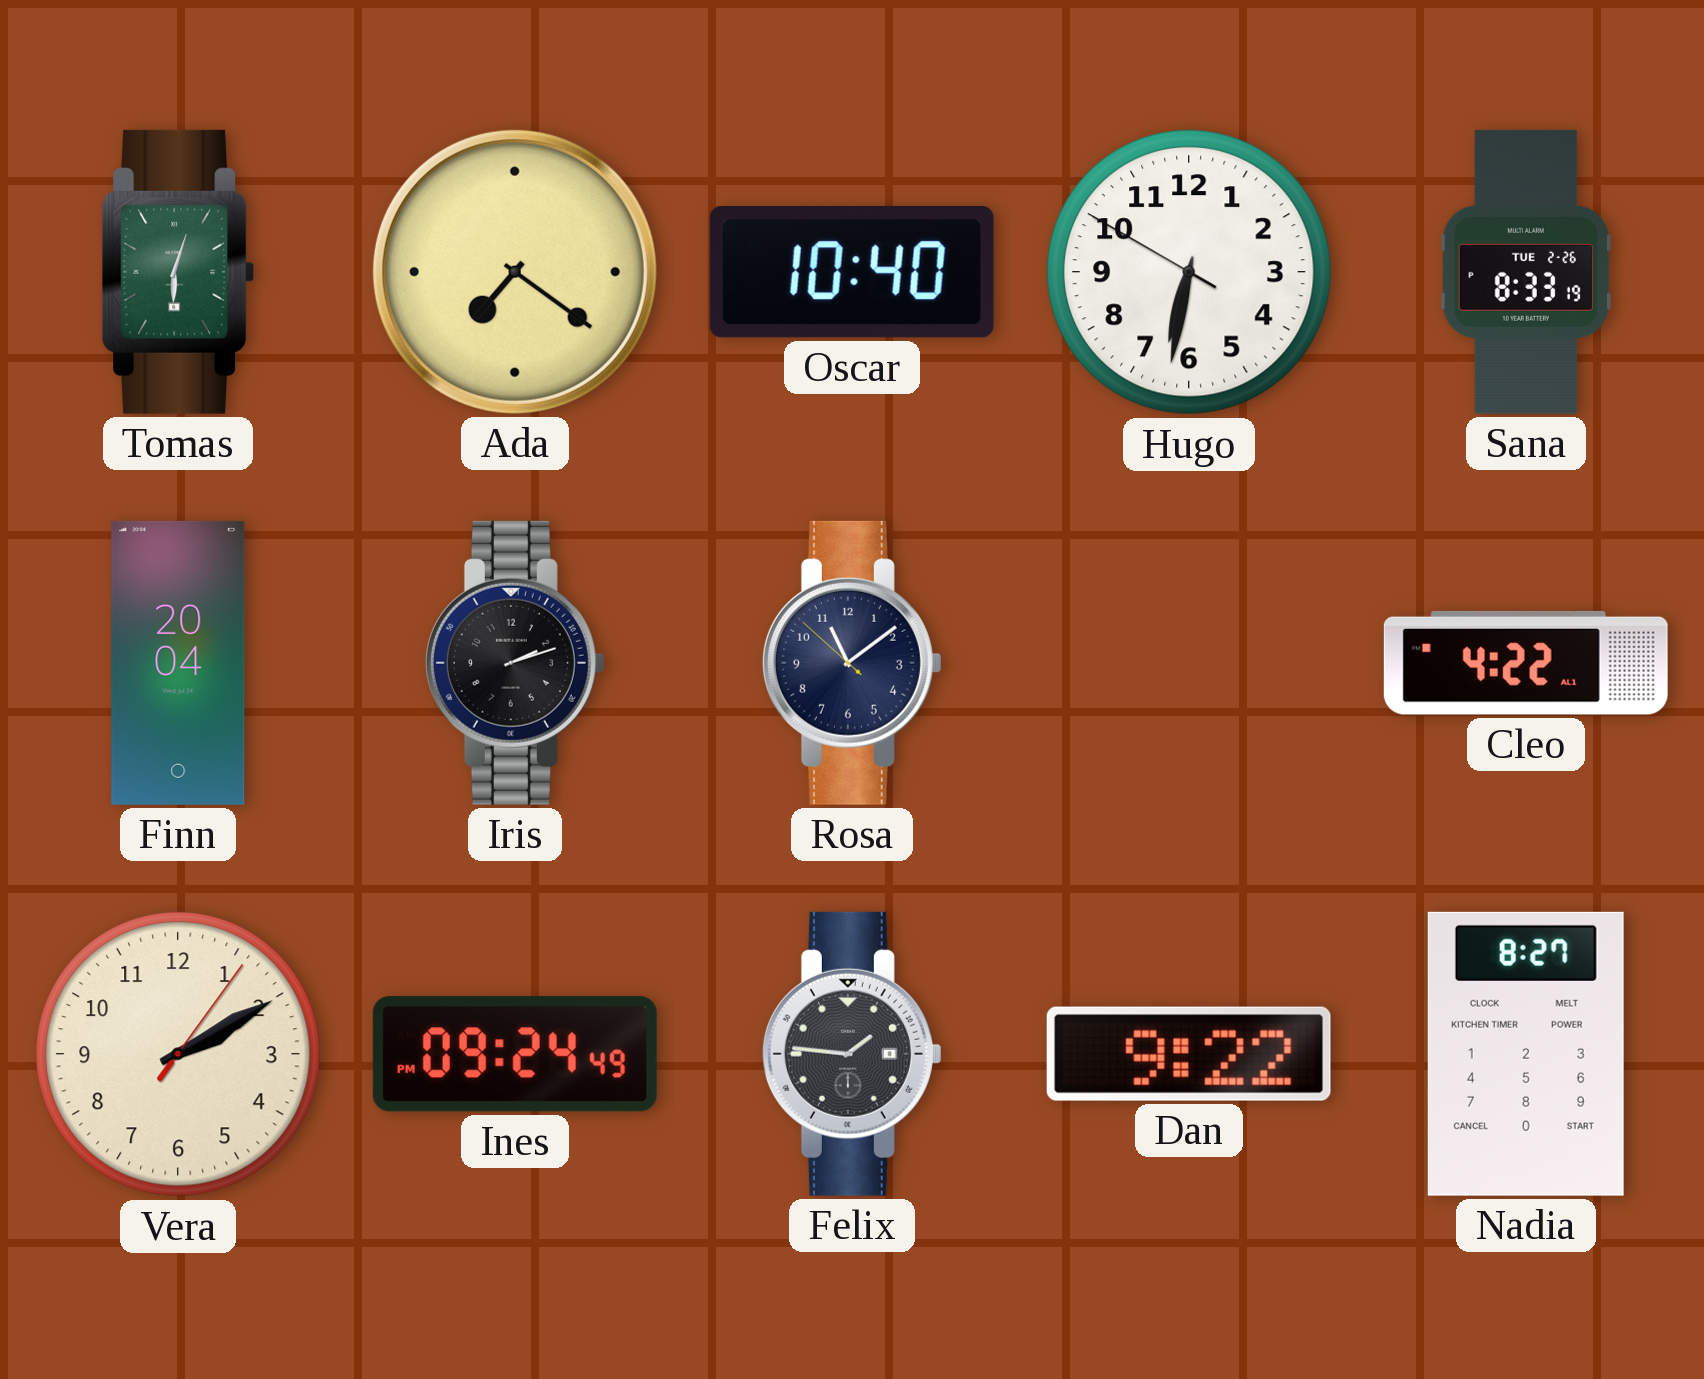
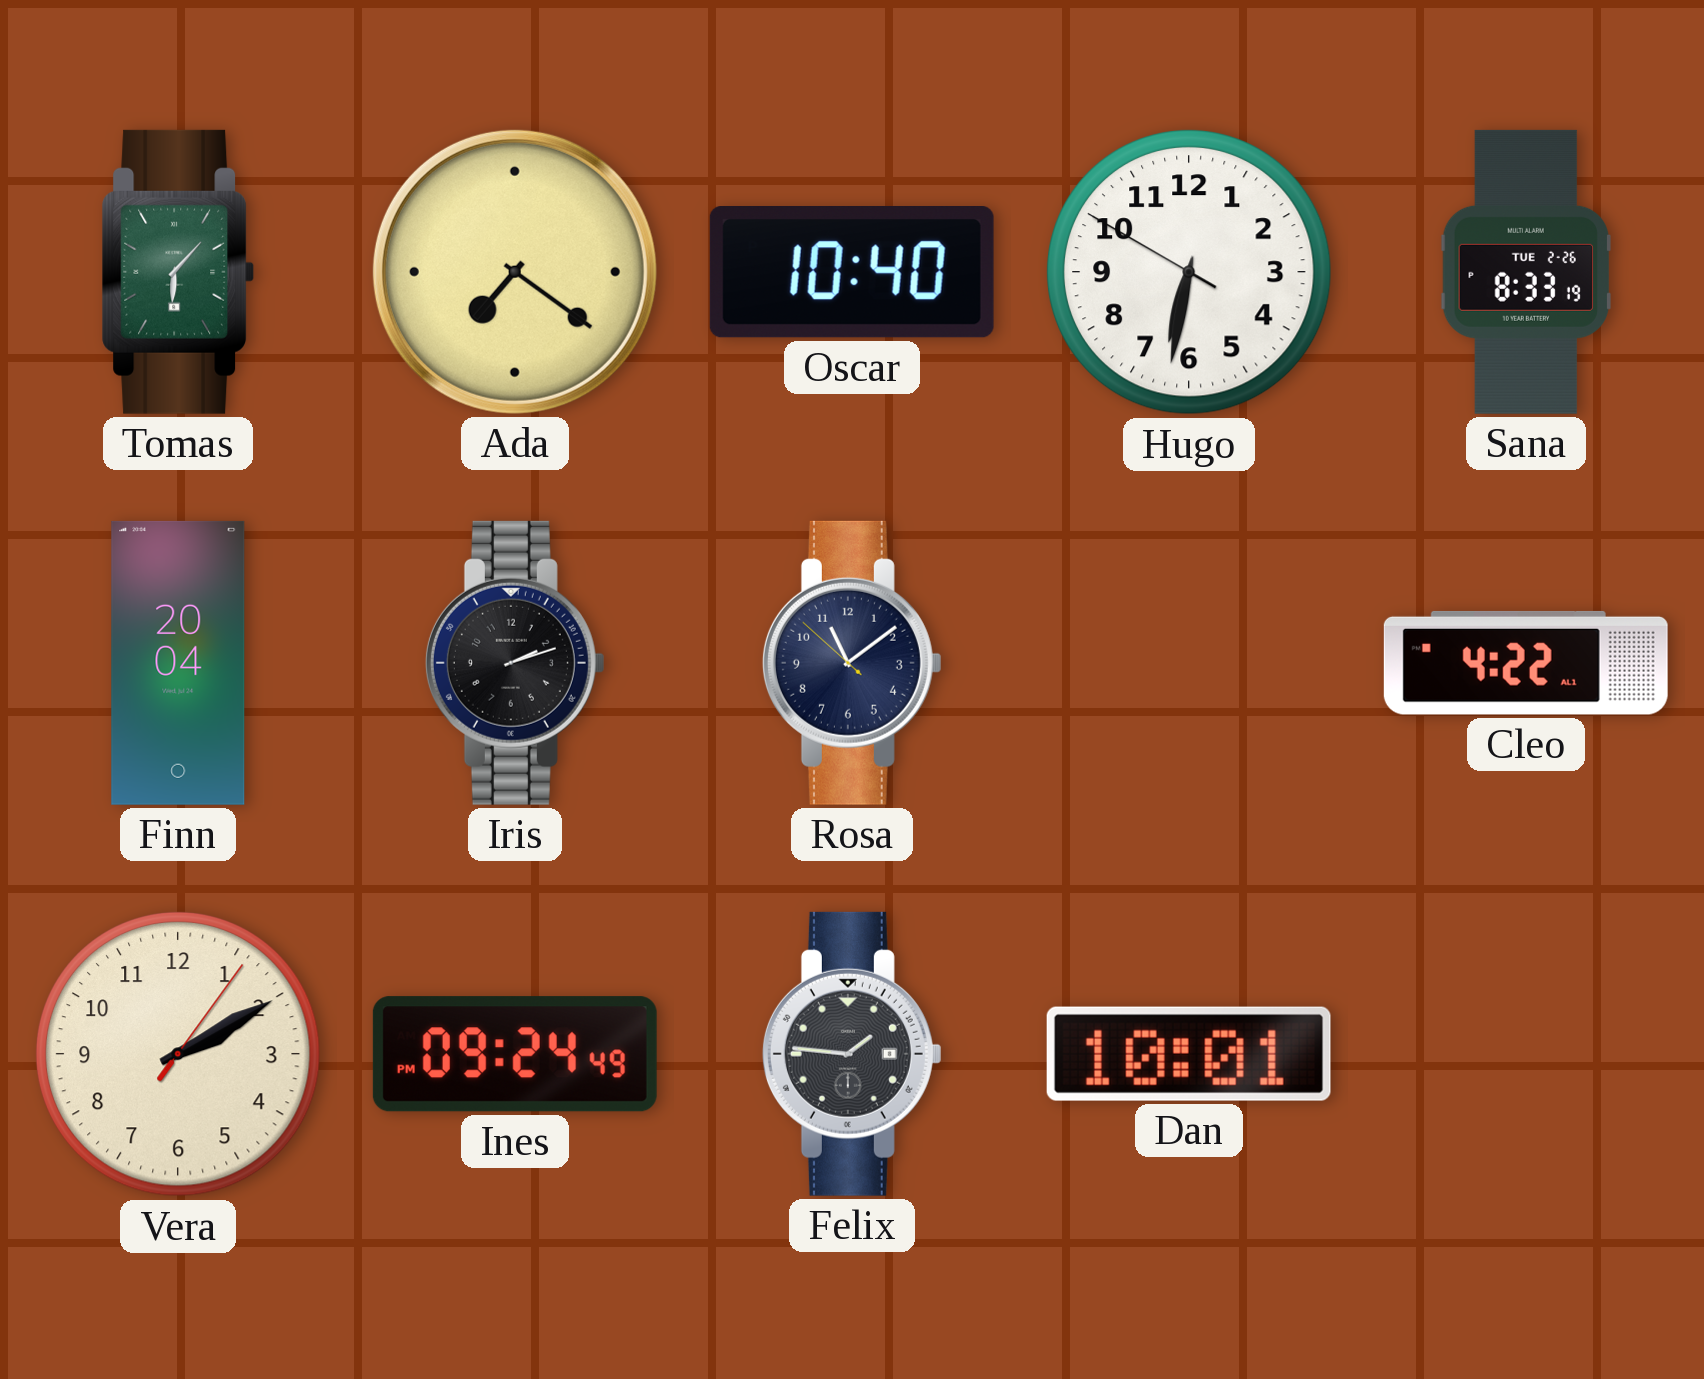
Tomas: 6:03 -> 6:07 (178, 272)
Dan: 9:22 -> 10:01 (1189, 1054)
Nadia: 8:27 -> none (1526, 1054)
